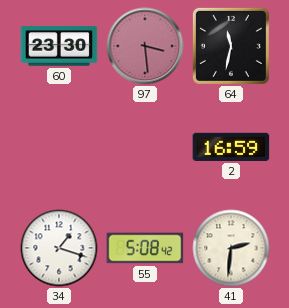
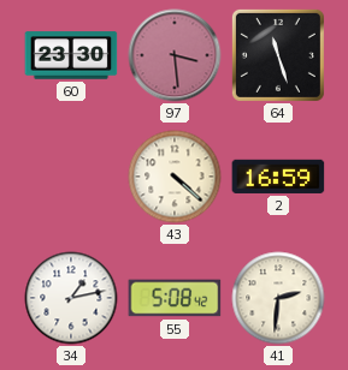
64: 11:32 -> 11:27 (278, 55)
43: none -> 4:22 (175, 177)
34: 1:18 -> 1:13 (71, 298)
